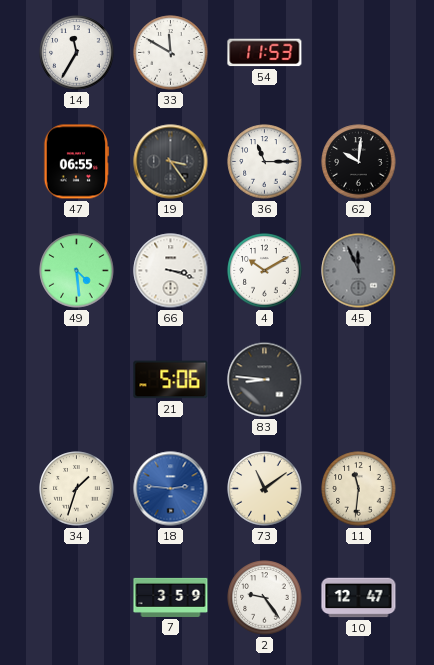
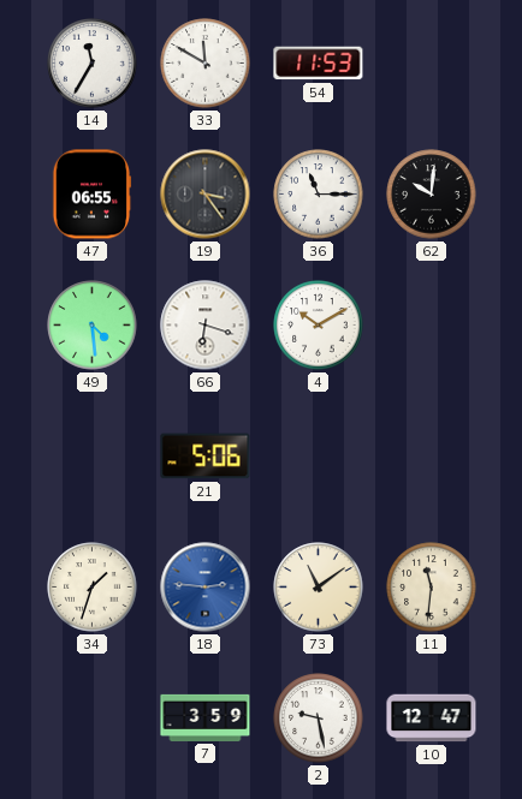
66: 3:18 -> 6:18 (206, 326)
45: 11:56 -> none (359, 271)
83: 8:46 -> none (265, 380)
2: 9:24 -> 9:28 (319, 718)
